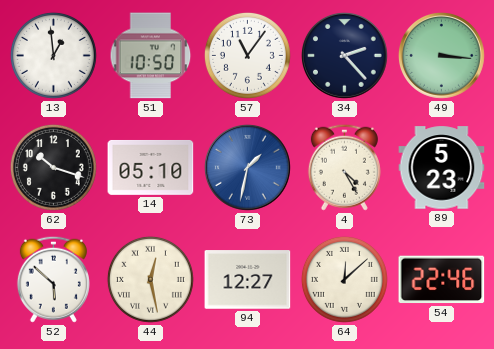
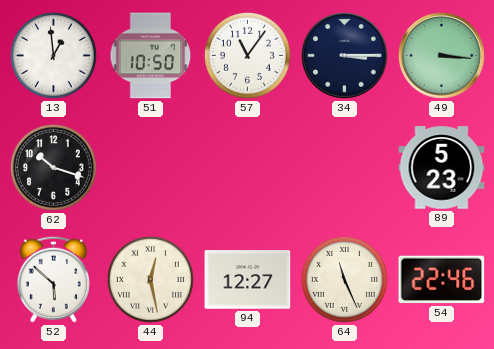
34: 2:23 -> 3:15 (344, 55)
14: 05:10 -> none (151, 167)
73: 1:32 -> none (247, 167)
4: 4:25 -> none (344, 167)
64: 12:08 -> 11:26 (344, 279)
